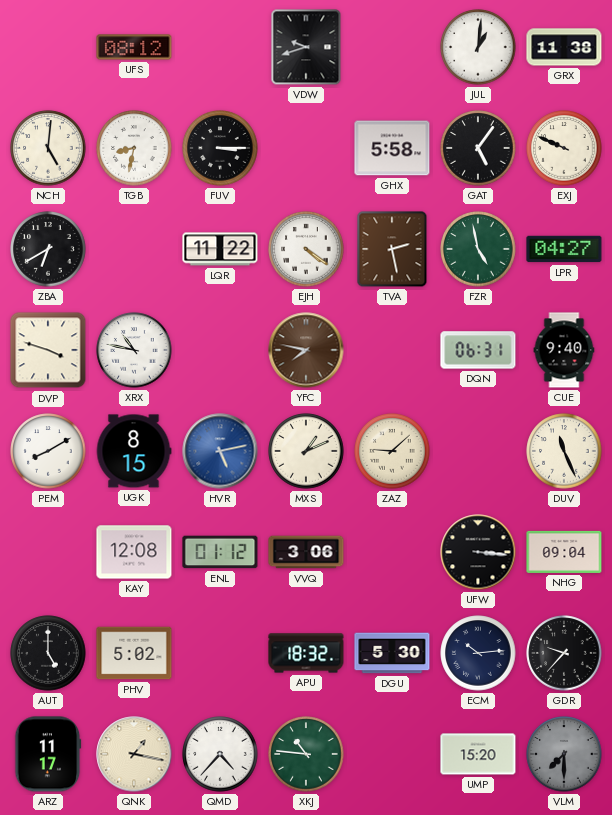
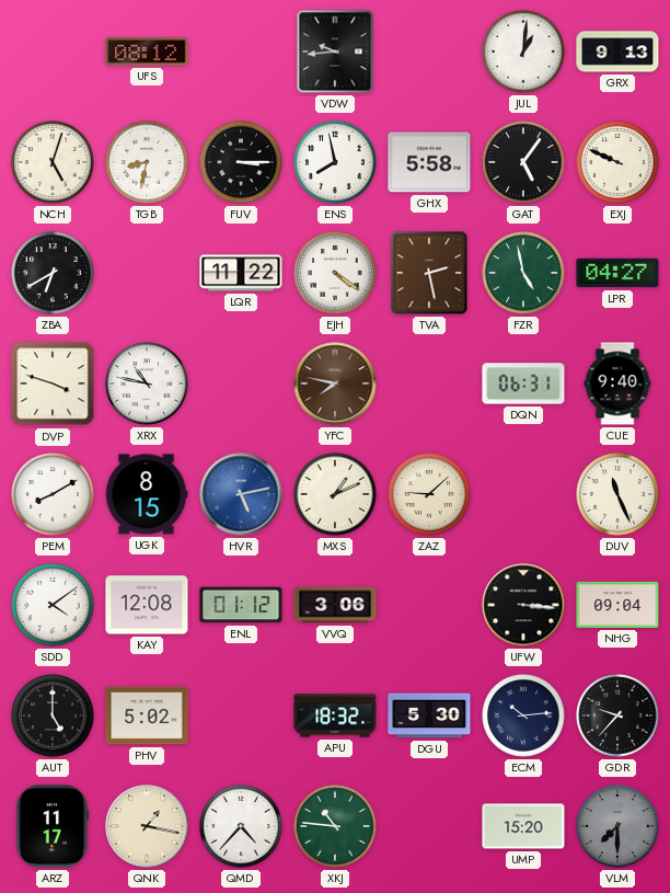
VDW: 9:42 -> 9:44 (335, 51)
GRX: 11:38 -> 9:13 (617, 51)
NCH: 5:01 -> 5:03 (53, 162)
ENS: none -> 7:58 (335, 162)
SDD: none -> 4:09 (53, 605)
